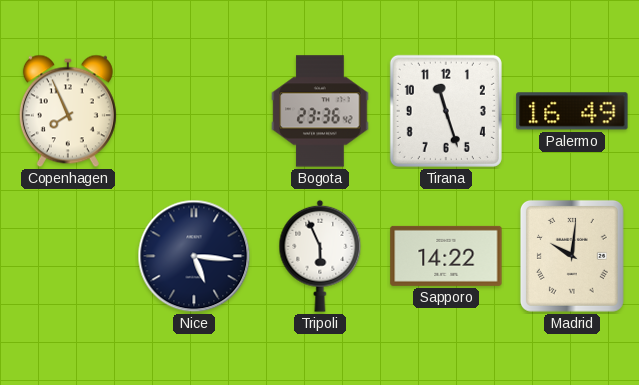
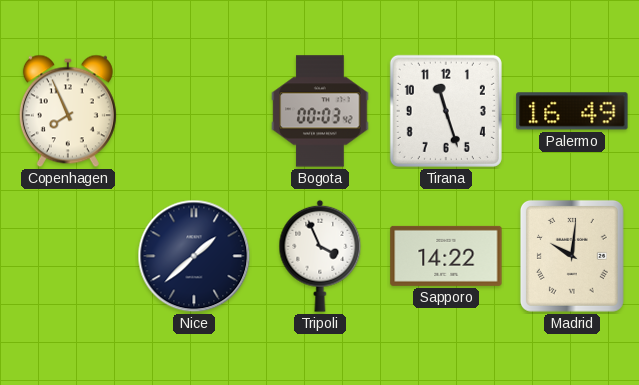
Bogota: 23:36 -> 00:03 (320, 111)
Nice: 5:16 -> 1:38 (194, 256)
Tripoli: 5:56 -> 3:56 (320, 256)
